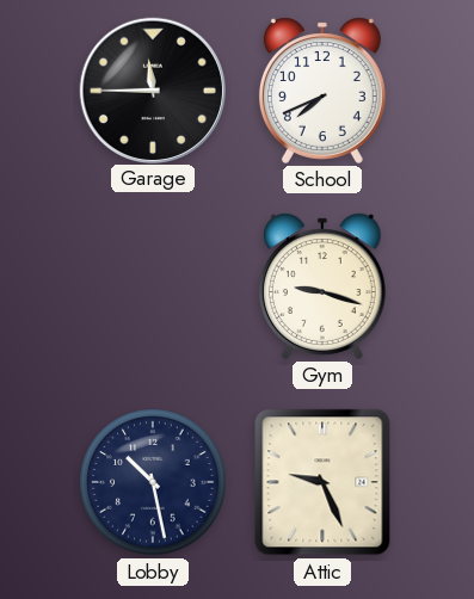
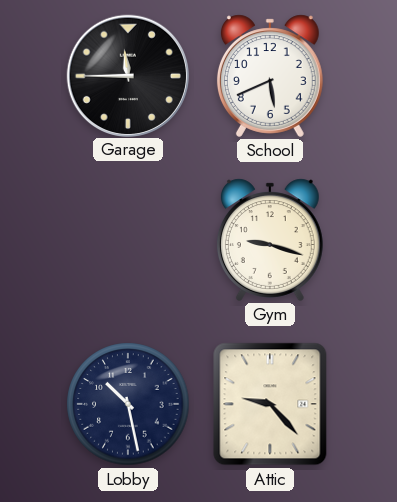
School: 7:41 -> 5:41 (270, 76)
Attic: 9:26 -> 9:23 (270, 404)
